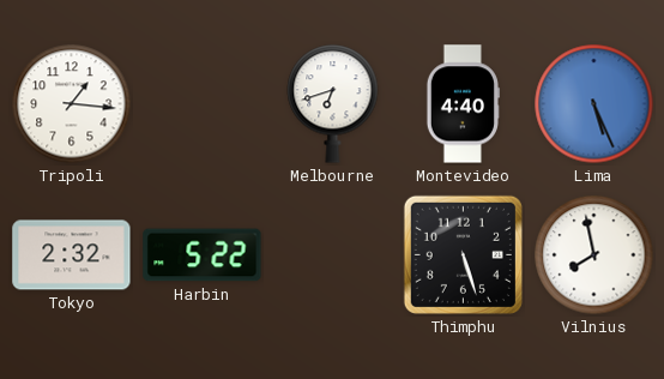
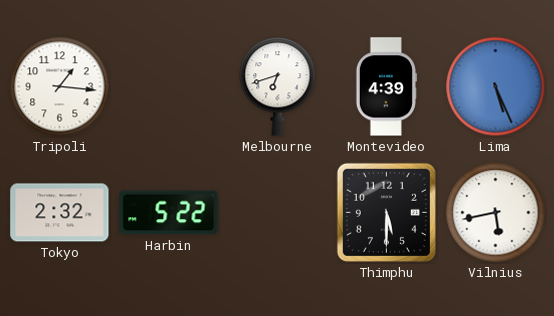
Montevideo: 4:40 -> 4:39 (386, 87)
Thimphu: 5:27 -> 5:30 (386, 212)
Vilnius: 7:58 -> 5:43 (496, 213)
